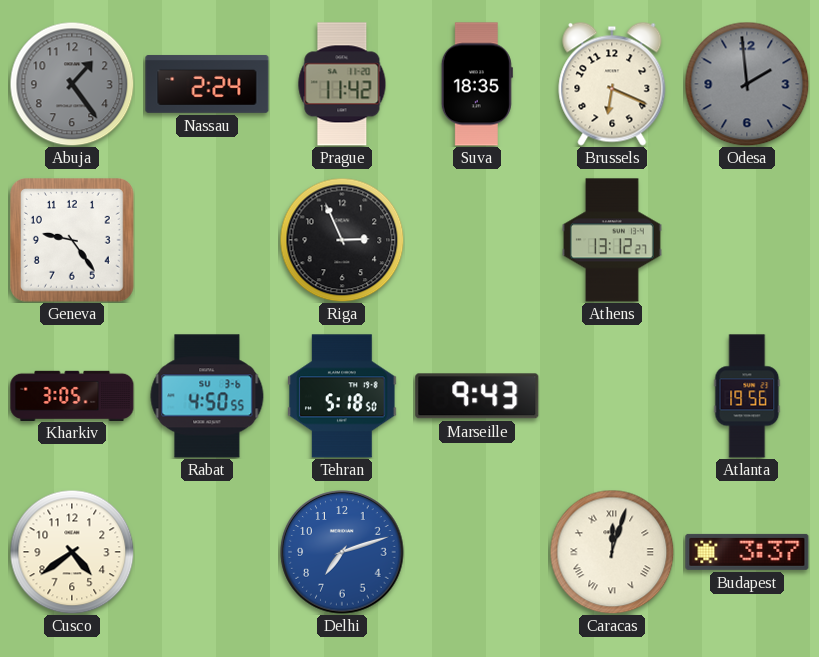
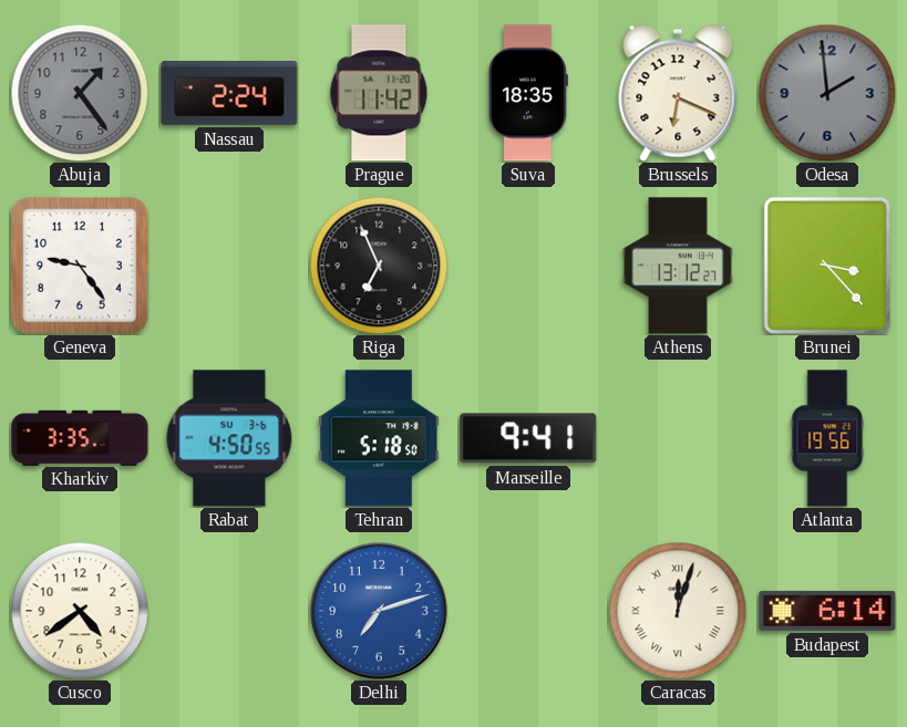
Riga: 2:56 -> 6:56 (379, 266)
Brunei: none -> 3:23 (827, 266)
Kharkiv: 3:05 -> 3:35 (80, 437)
Marseille: 9:43 -> 9:41 (528, 438)
Budapest: 3:37 -> 6:14 (827, 611)
